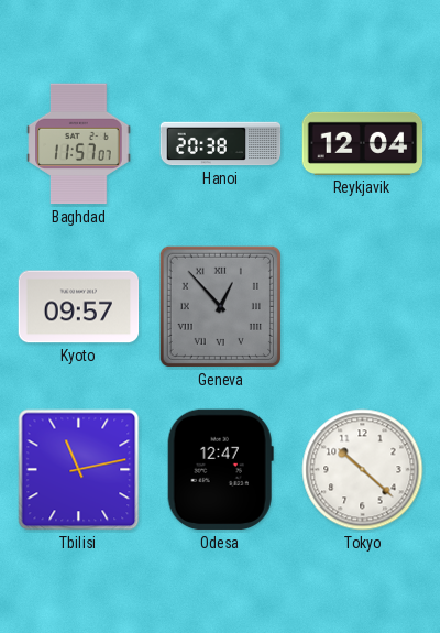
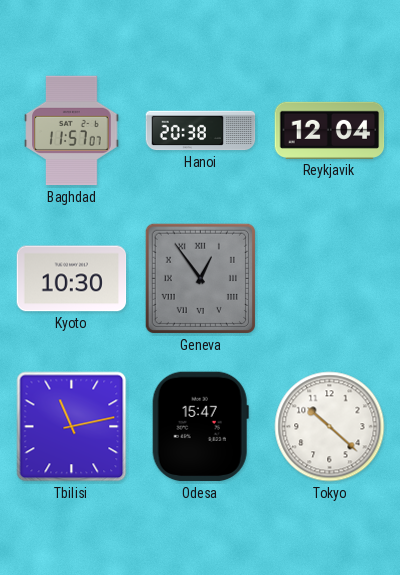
Kyoto: 09:57 -> 10:30 (72, 279)
Geneva: 12:53 -> 12:54 (200, 278)
Odesa: 12:47 -> 15:47 (200, 427)
